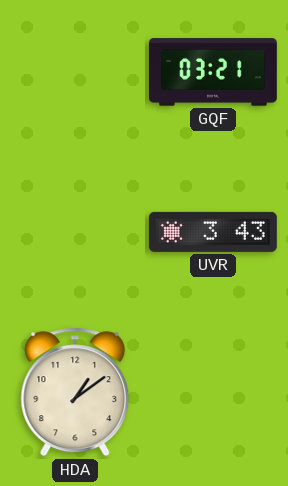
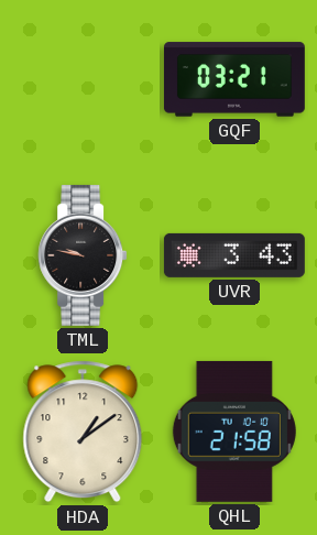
TML: none -> 9:47 (83, 255)
QHL: none -> 21:58 (234, 432)
